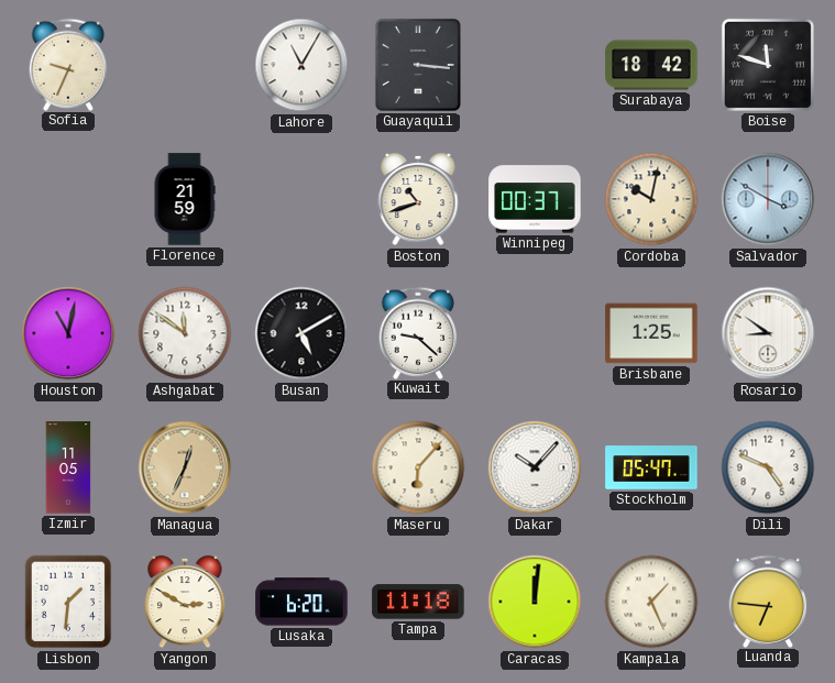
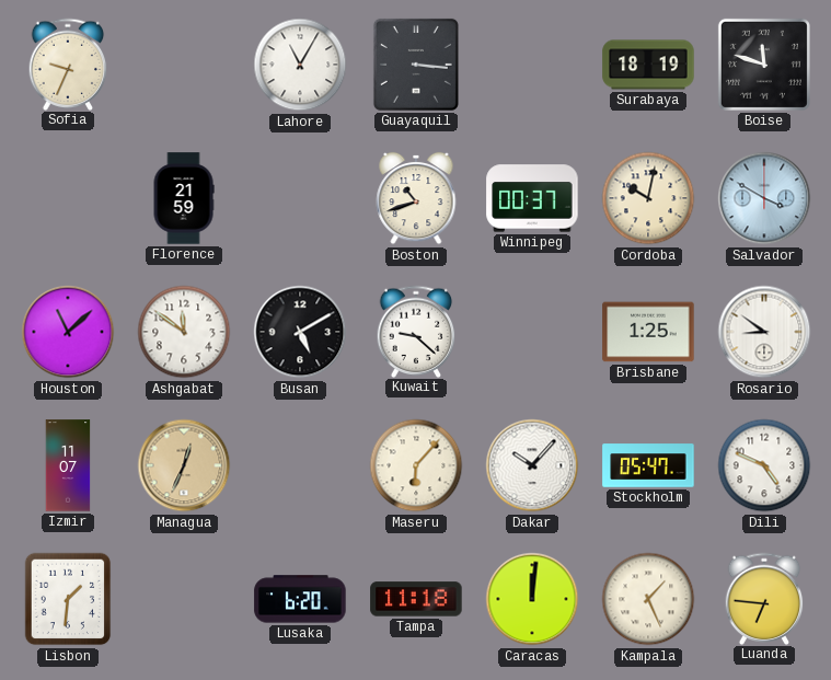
Surabaya: 18:42 -> 18:19 (648, 65)
Houston: 11:02 -> 11:08 (68, 332)
Izmir: 11:05 -> 11:07 (68, 465)
Yangon: 2:50 -> none (185, 602)
